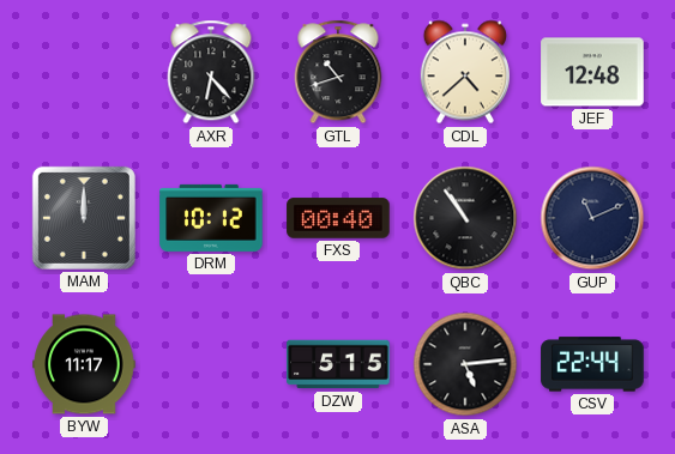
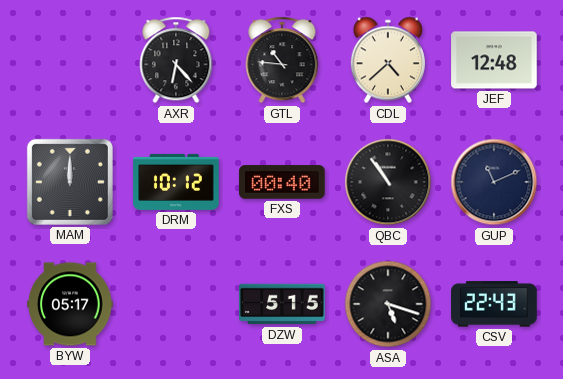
GTL: 10:42 -> 10:46 (282, 60)
BYW: 11:17 -> 05:17 (70, 304)
ASA: 5:14 -> 5:18 (388, 304)
CSV: 22:44 -> 22:43 (494, 304)
